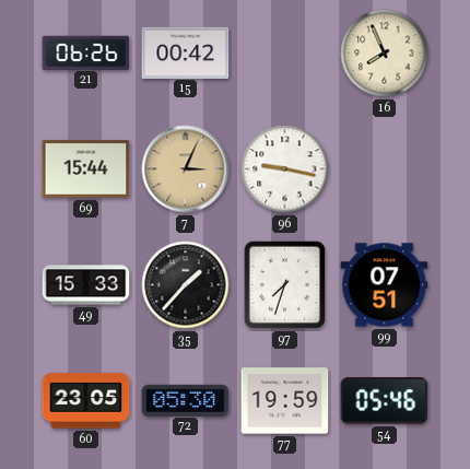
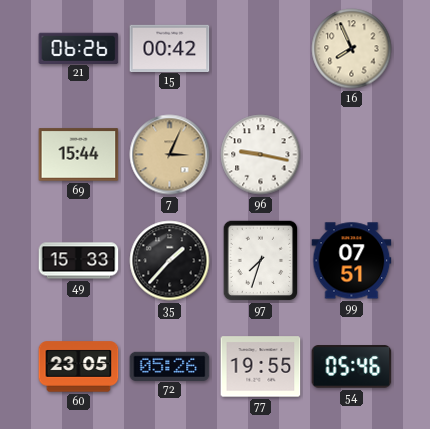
72: 05:30 -> 05:26 (170, 366)
77: 19:59 -> 19:55 (261, 367)
